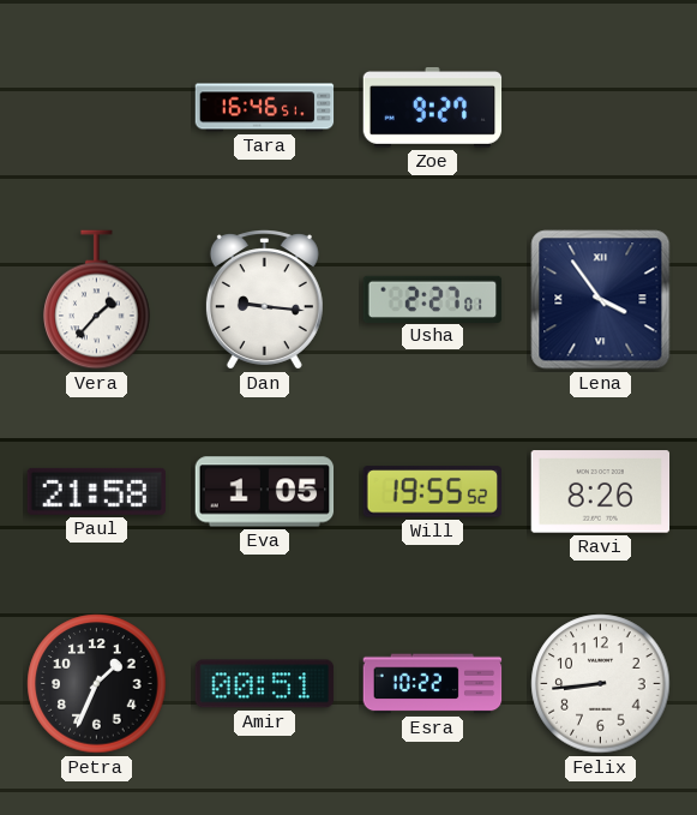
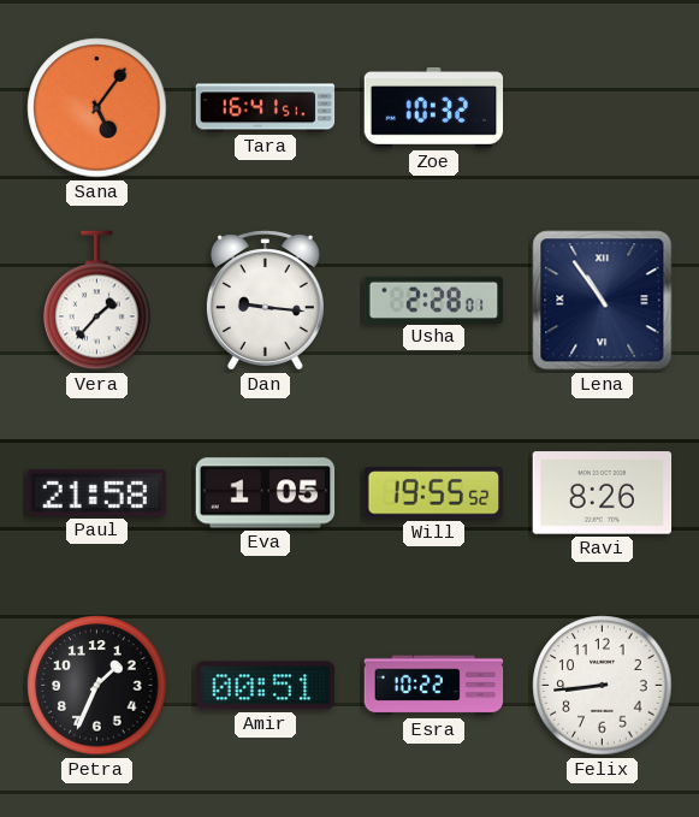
Sana: none -> 5:06 (97, 108)
Tara: 16:46 -> 16:41 (266, 108)
Zoe: 9:27 -> 10:32 (434, 107)
Usha: 2:27 -> 2:28 (434, 300)
Lena: 3:54 -> 10:54 (603, 301)
